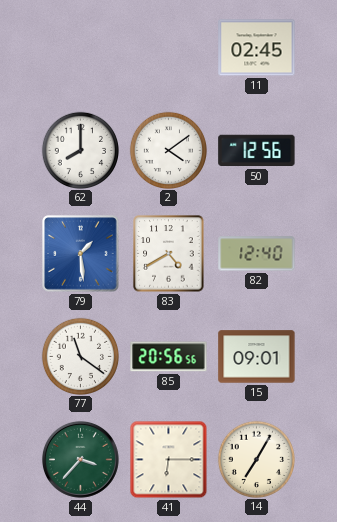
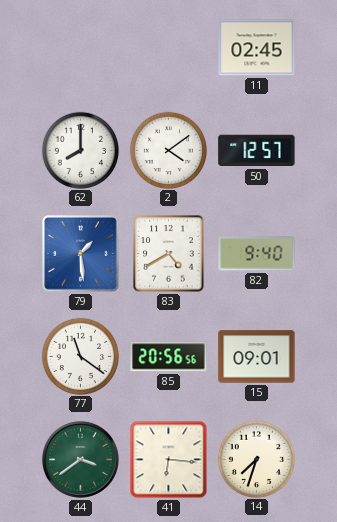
50: 12:56 -> 12:57 (257, 151)
82: 12:40 -> 9:40 (257, 254)
44: 3:37 -> 3:39 (80, 459)
41: 6:15 -> 6:16 (169, 460)
14: 7:05 -> 7:33 (256, 459)
